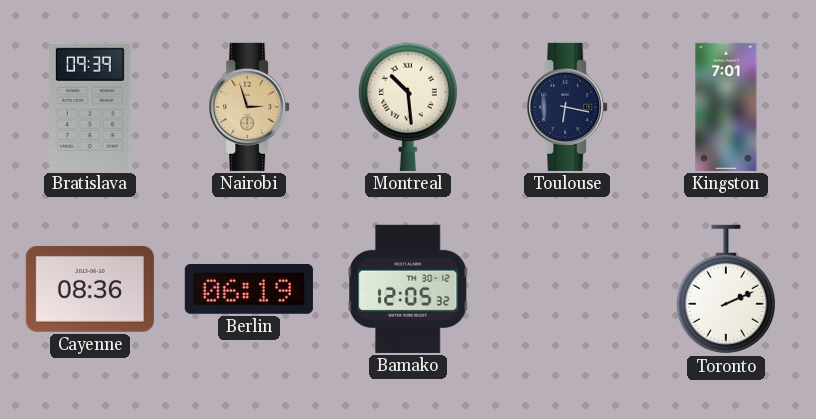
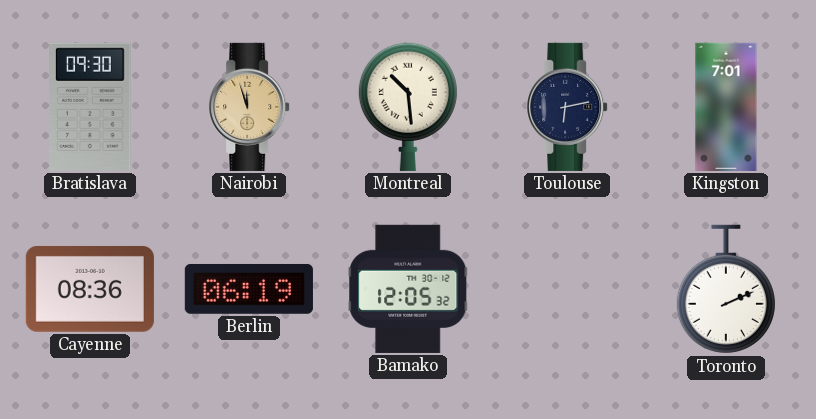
Bratislava: 09:39 -> 09:30 (90, 107)
Nairobi: 2:57 -> 11:57 (249, 107)
Toulouse: 6:17 -> 6:13 (567, 107)
